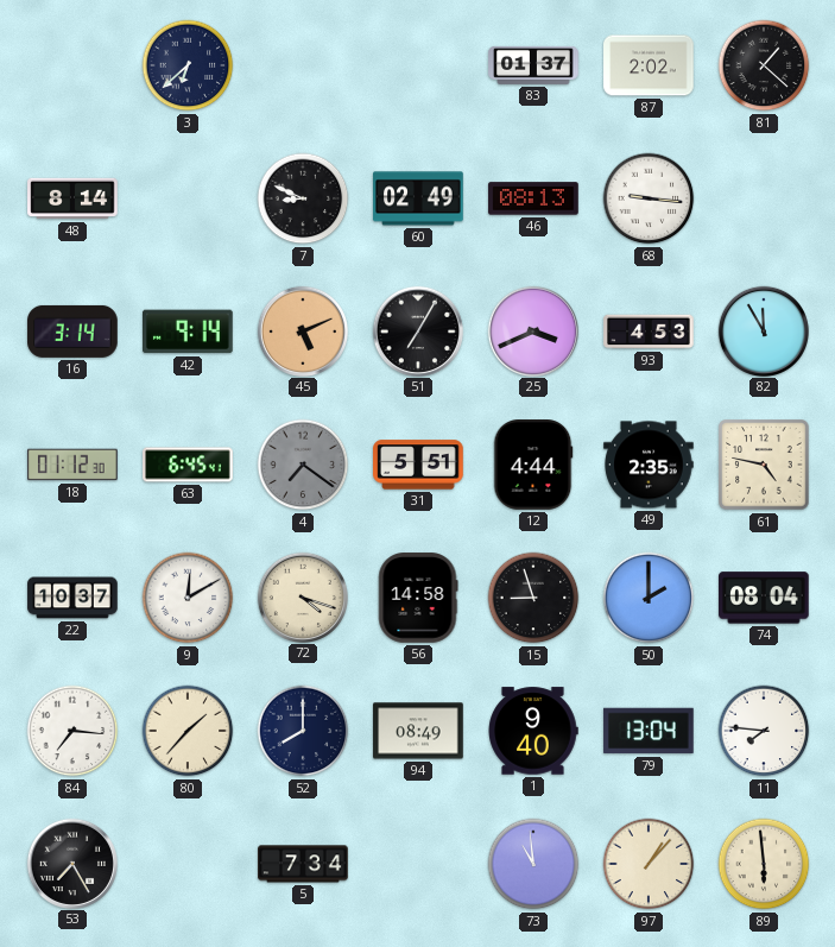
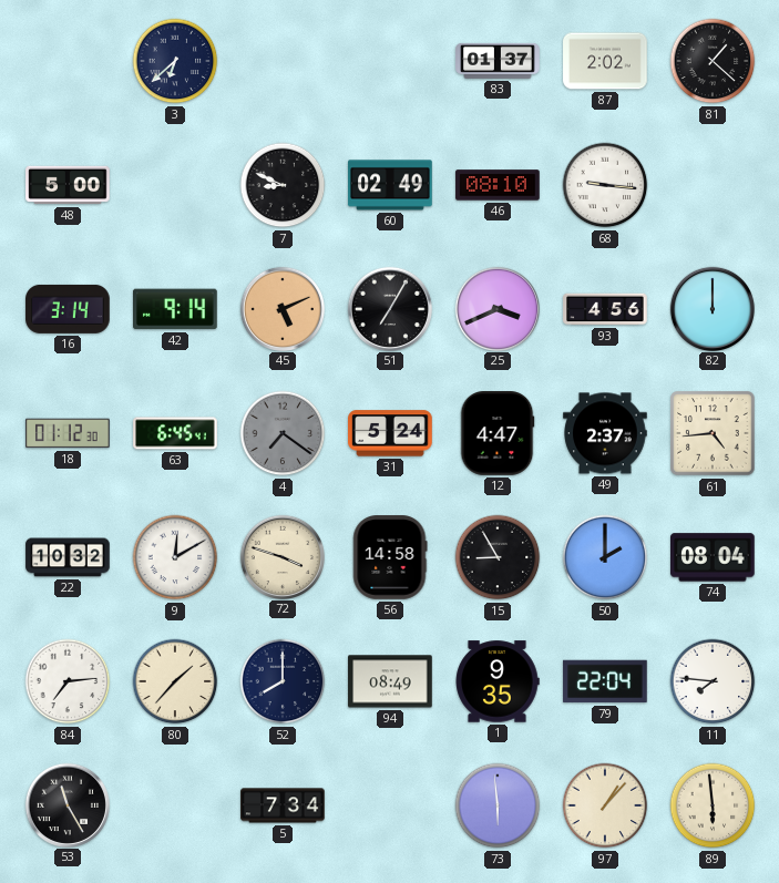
48: 8:14 -> 5:00 (68, 185)
46: 08:13 -> 08:10 (498, 185)
93: 4:53 -> 4:56 (605, 309)
82: 11:55 -> 12:00 (711, 308)
31: 5:51 -> 5:24 (390, 433)
12: 4:44 -> 4:47 (498, 433)
49: 2:35 -> 2:37 (605, 433)
61: 4:47 -> 4:44 (713, 433)
22: 10:37 -> 10:32 (68, 557)
72: 4:18 -> 3:48 (281, 556)
15: 8:57 -> 8:55 (498, 557)
84: 7:16 -> 7:14 (68, 681)
1: 9:40 -> 9:35 (498, 681)
79: 13:04 -> 22:04 (605, 681)
53: 7:25 -> 11:25 (66, 804)
73: 10:59 -> 5:59 (498, 805)
